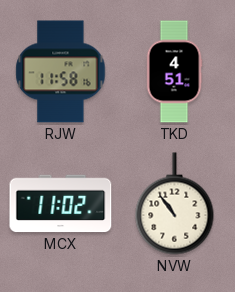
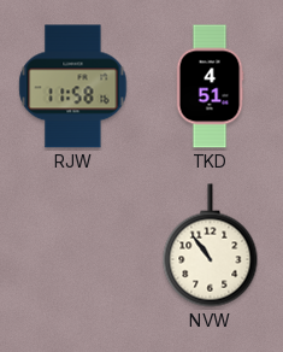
MCX: 11:02 -> none (61, 204)
